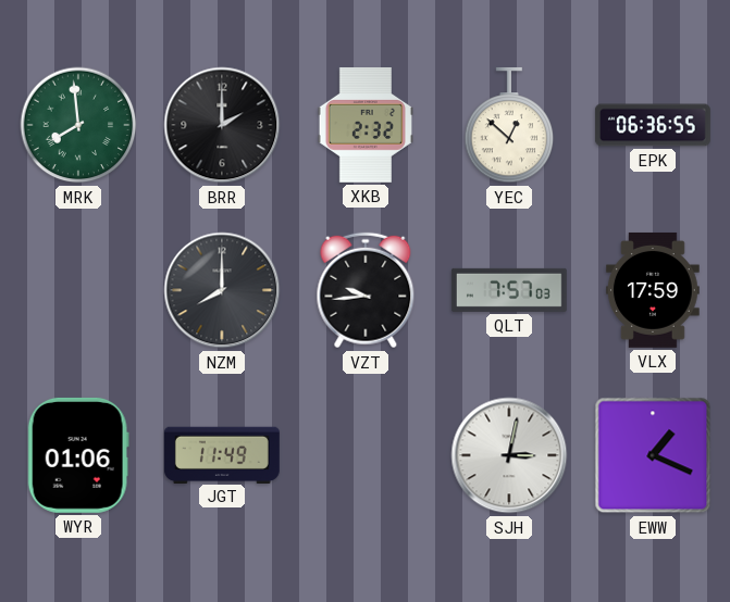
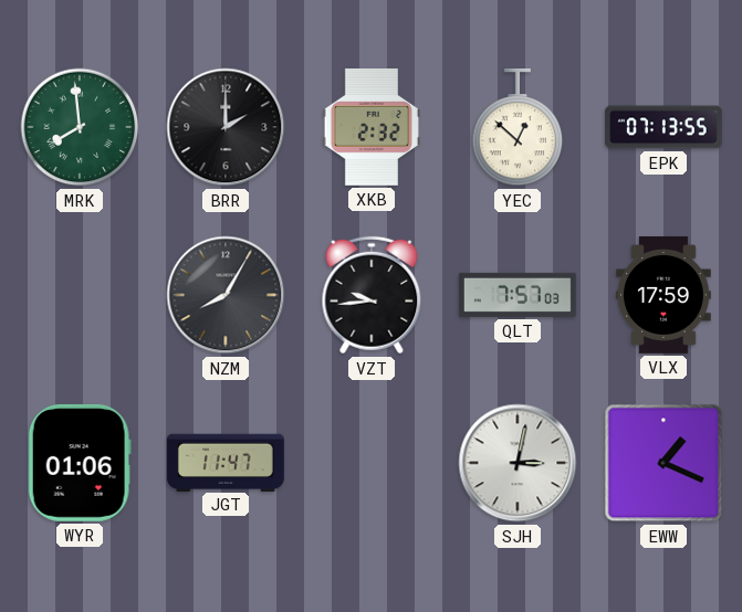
EPK: 06:36 -> 07:13 (663, 127)
NZM: 8:00 -> 8:05 (226, 295)
JGT: 11:49 -> 11:47 (226, 462)
